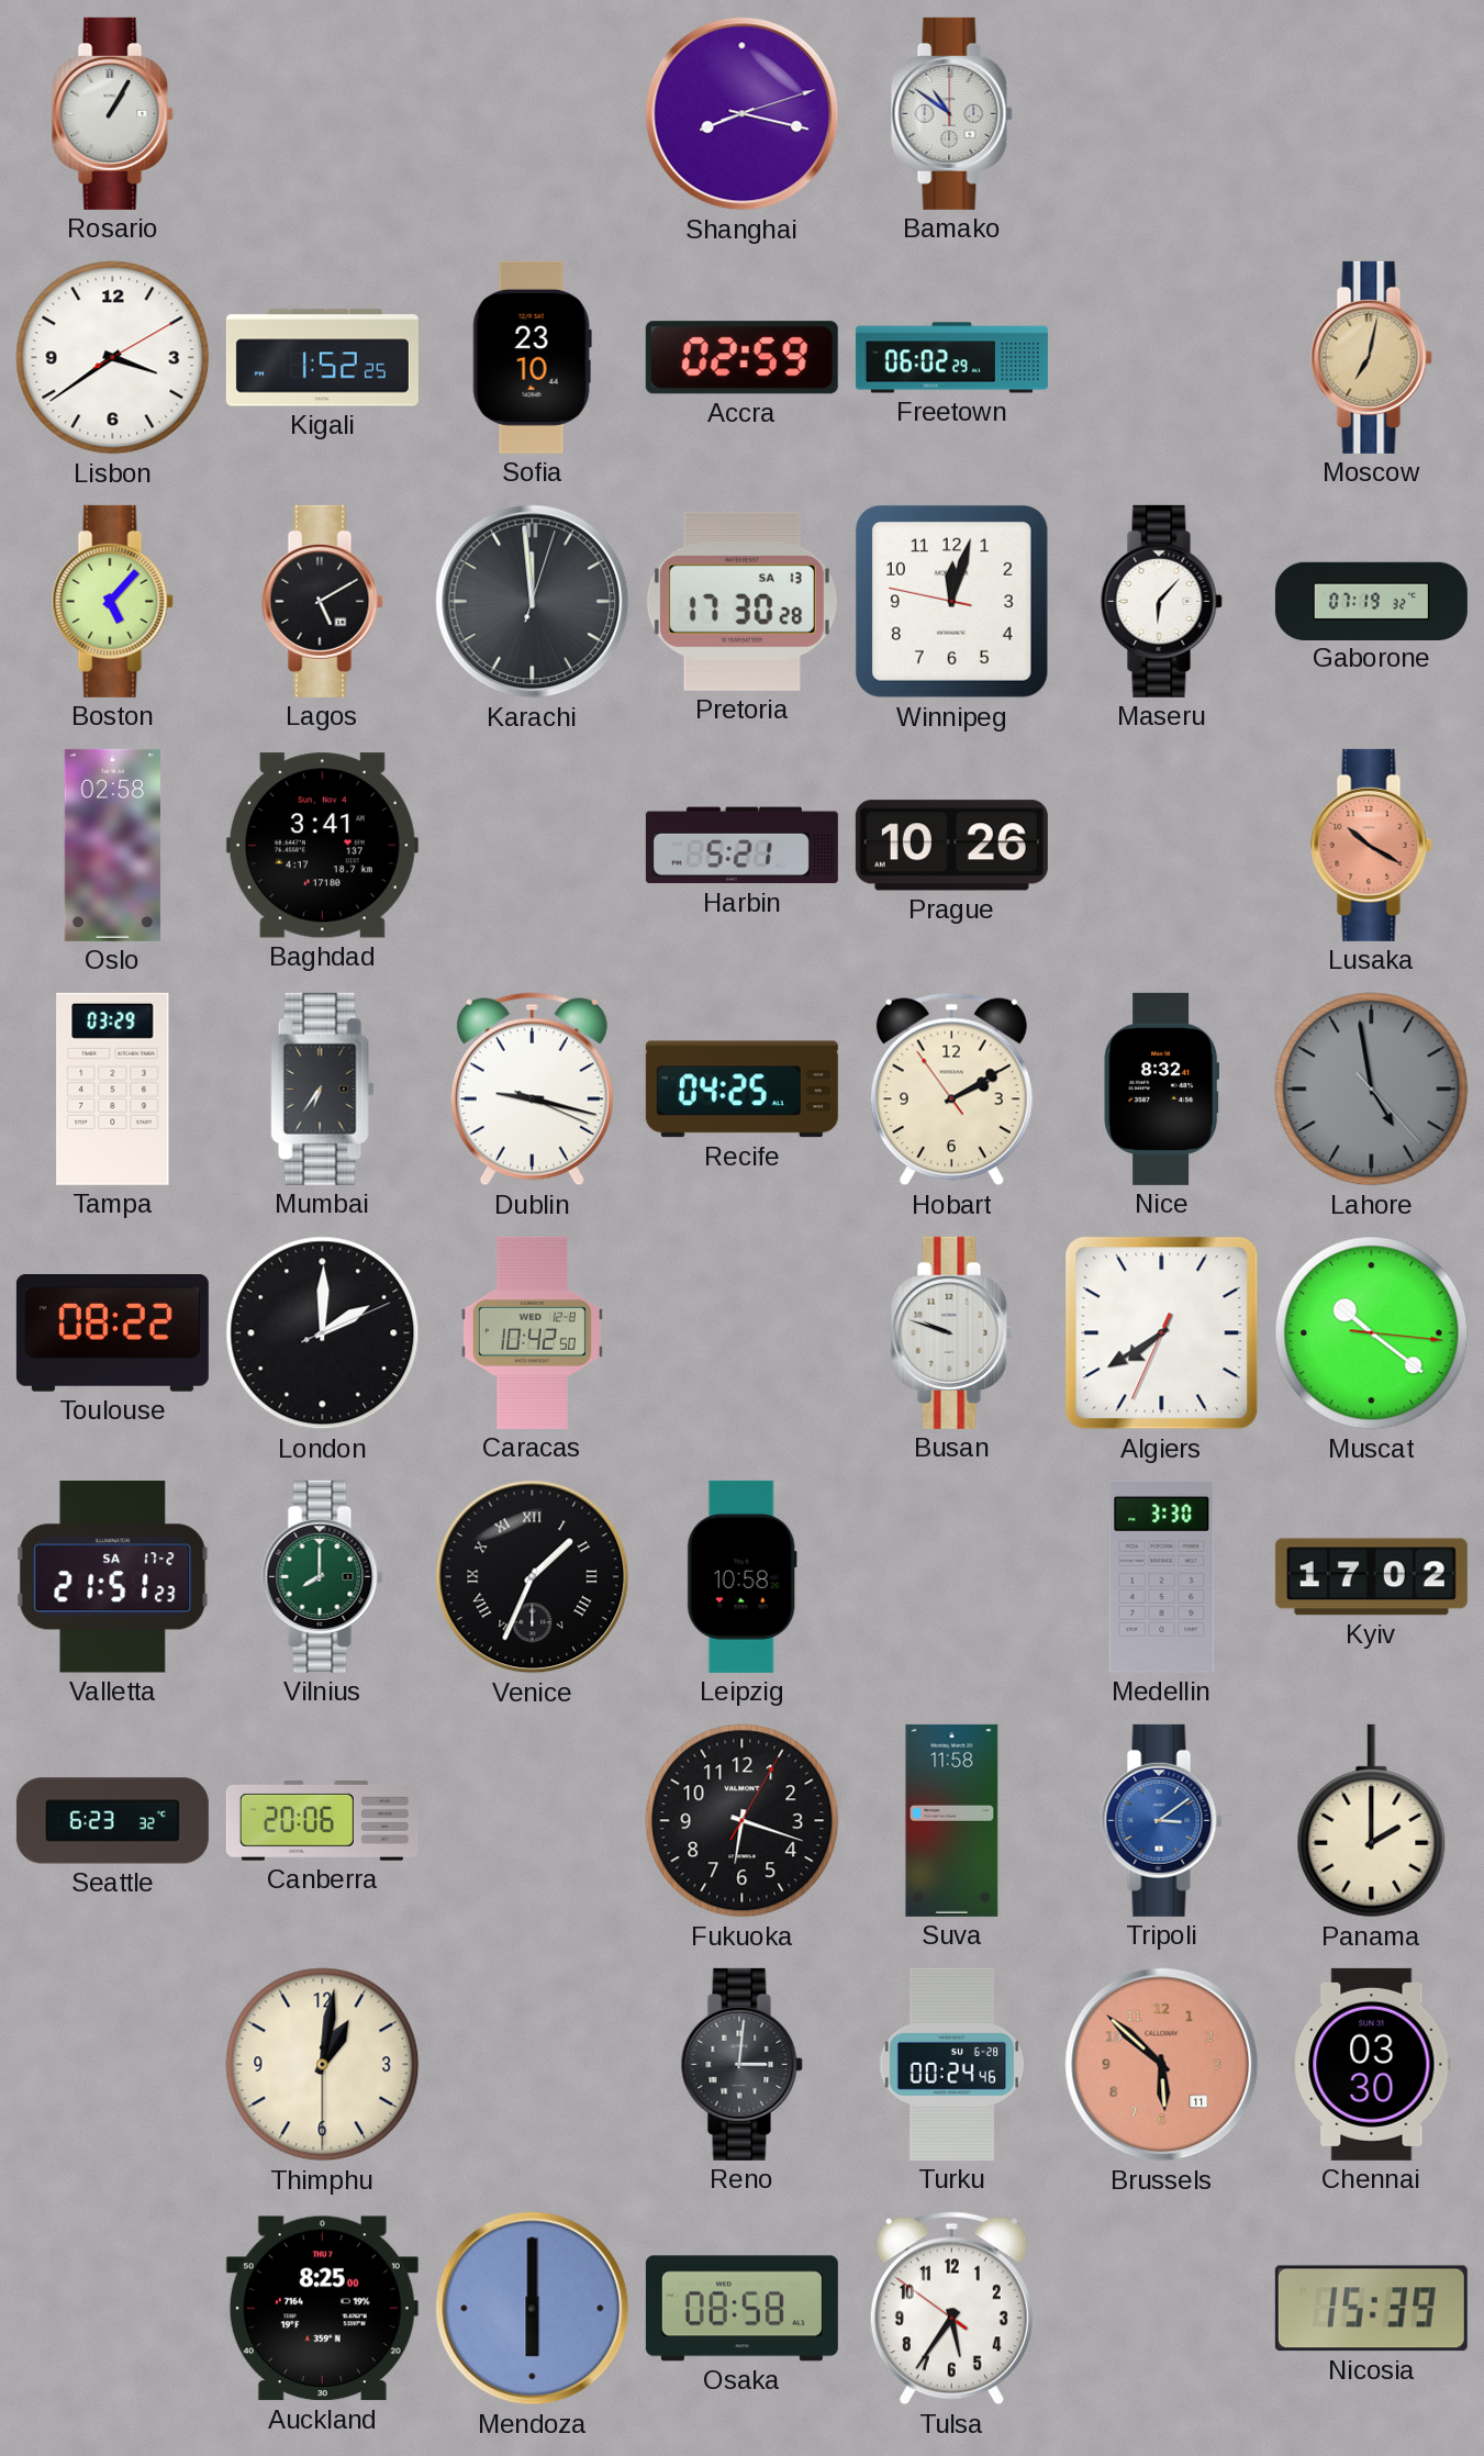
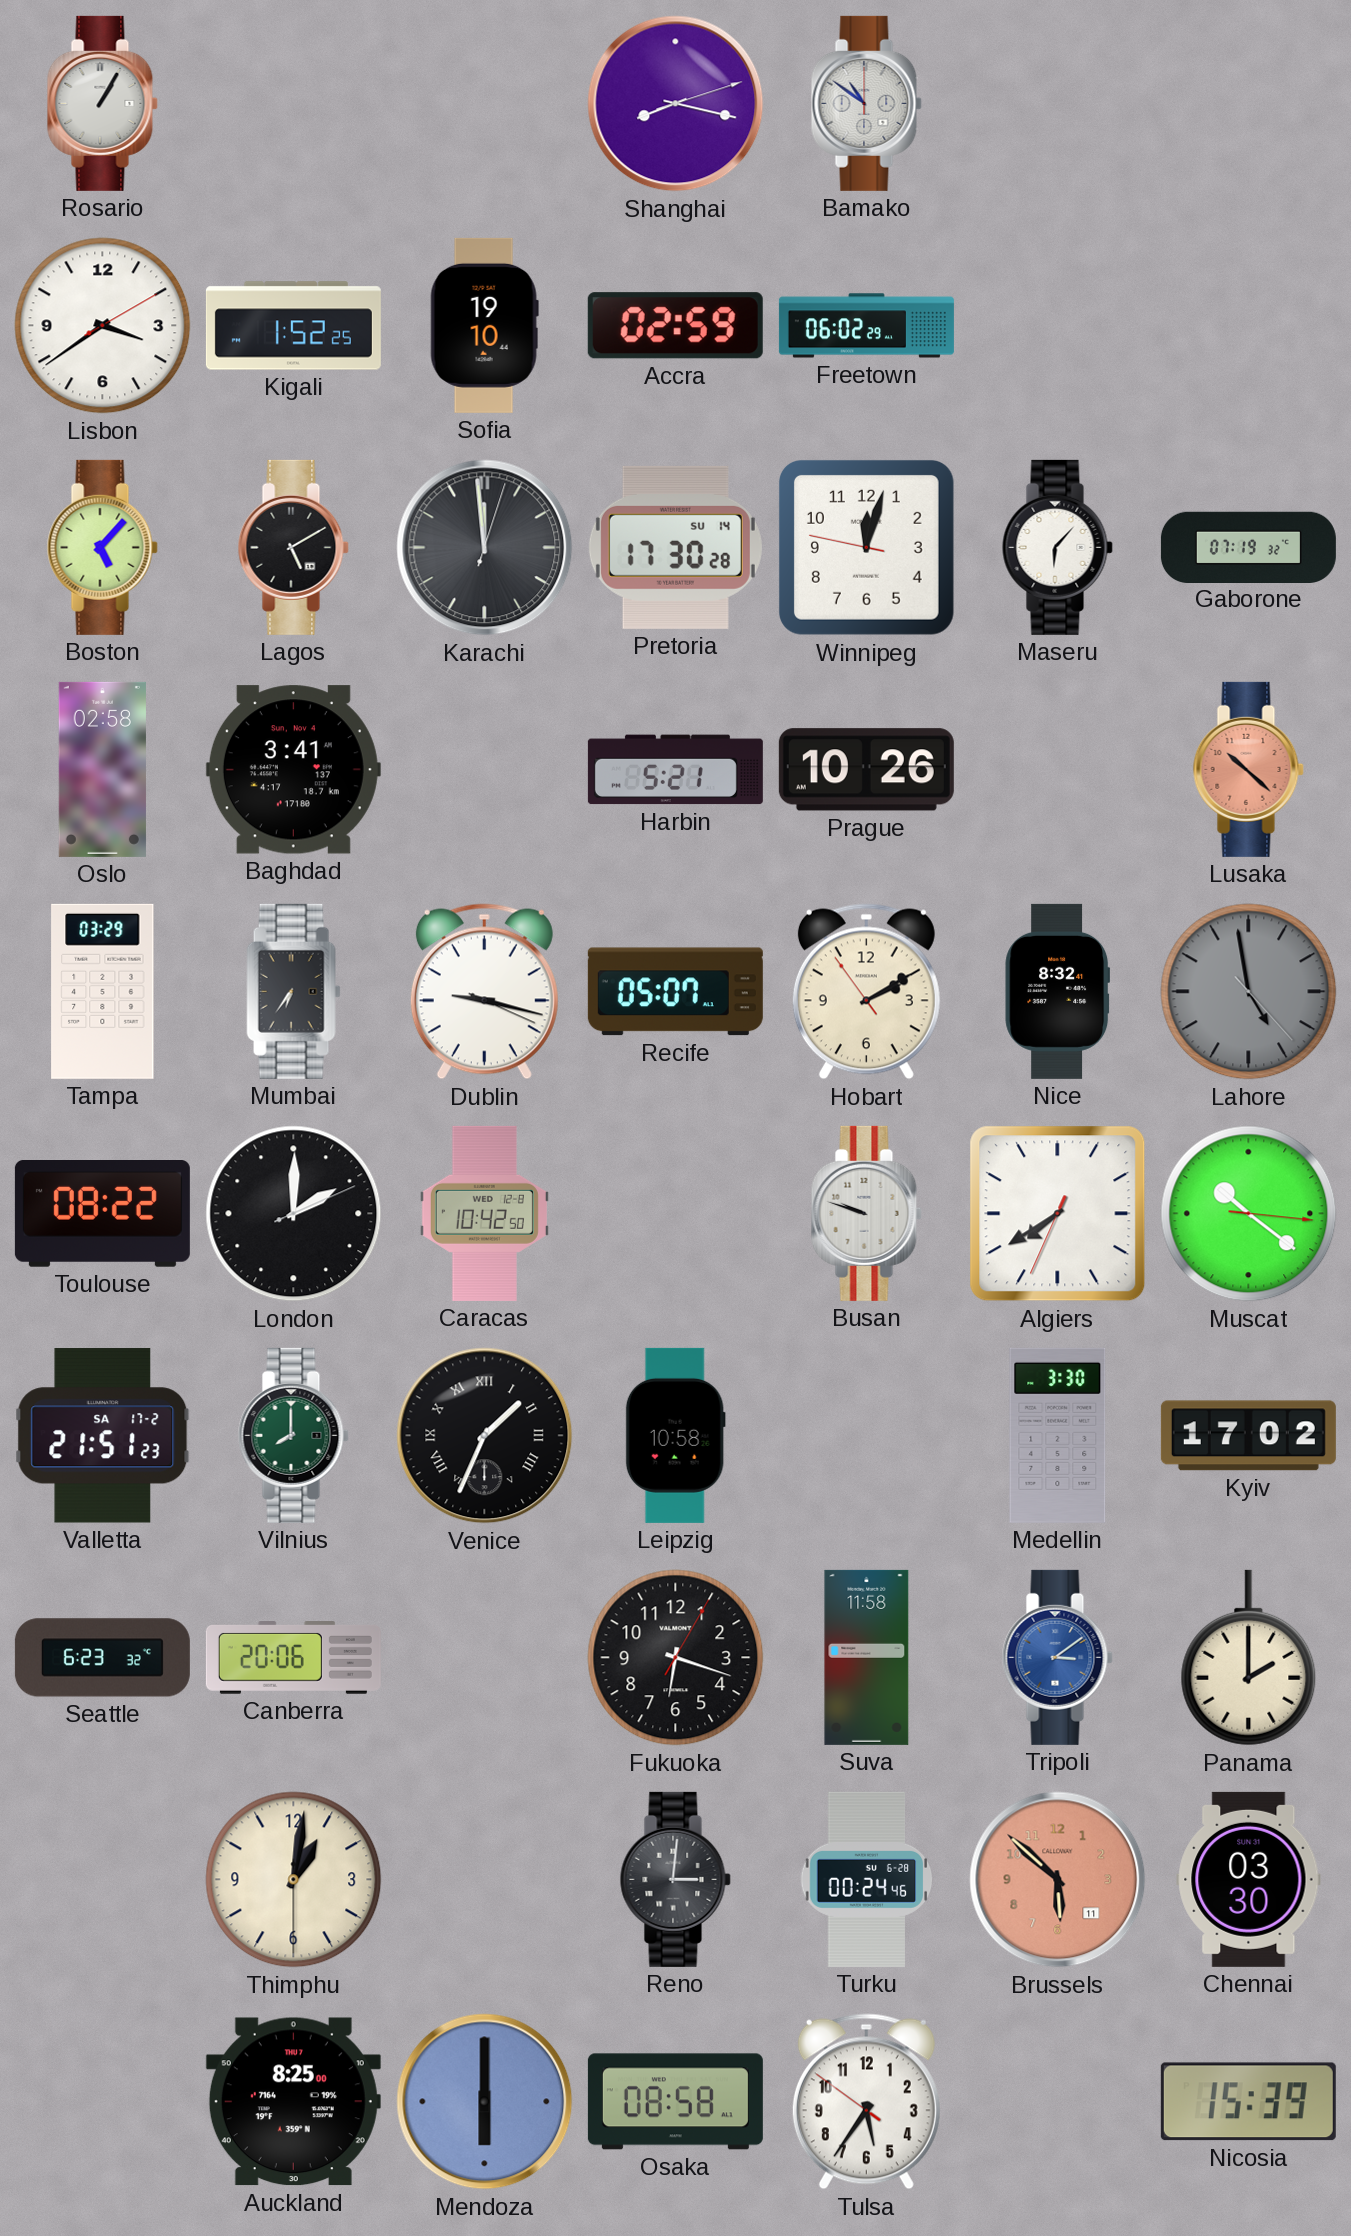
Sofia: 23:10 -> 19:10 (484, 325)
Moscow: 7:02 -> none (1371, 357)
Pretoria date: SA 13 -> SU 14 (675, 547)
Lusaka: 10:20 -> 10:22 (1248, 769)
Recife: 04:25 -> 05:07 (675, 992)
